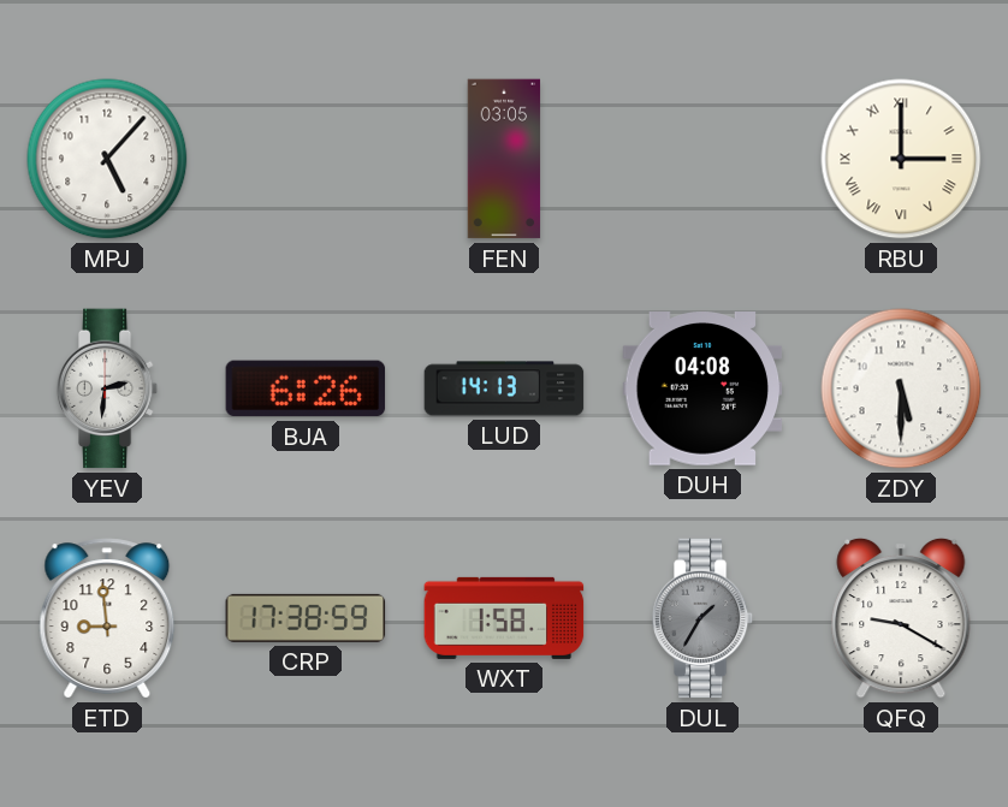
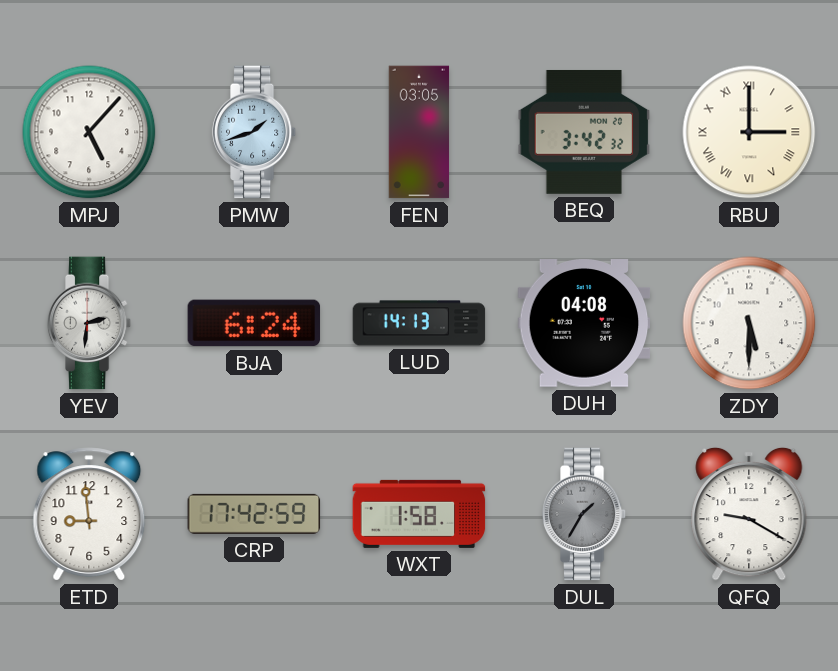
PMW: none -> 1:42 (254, 132)
BEQ: none -> 3:42 (584, 132)
BJA: 6:26 -> 6:24 (254, 323)
CRP: 17:38 -> 17:42 (254, 514)
